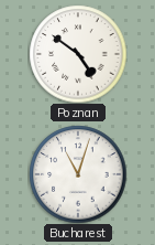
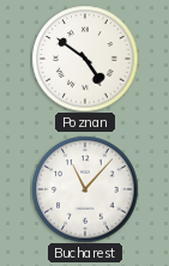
Bucharest: 11:03 -> 11:07 (85, 189)
